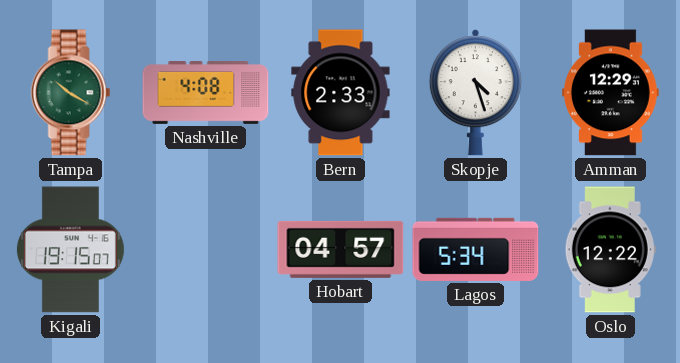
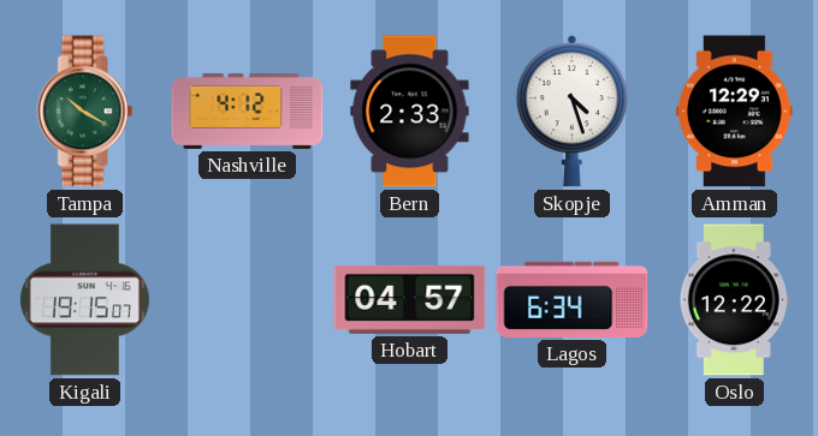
Nashville: 4:08 -> 4:12 (248, 111)
Lagos: 5:34 -> 6:34 (573, 299)
